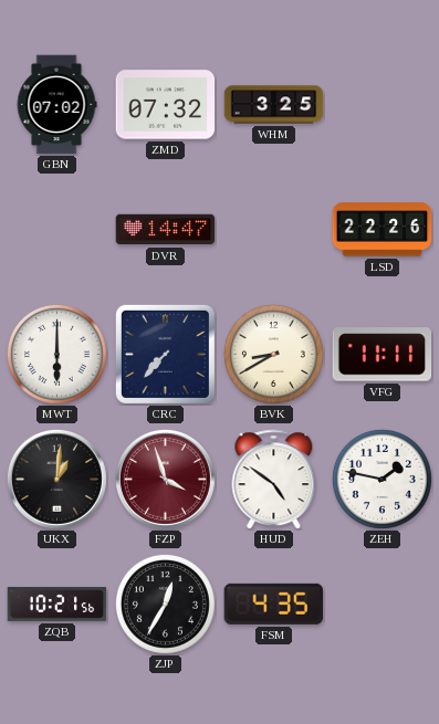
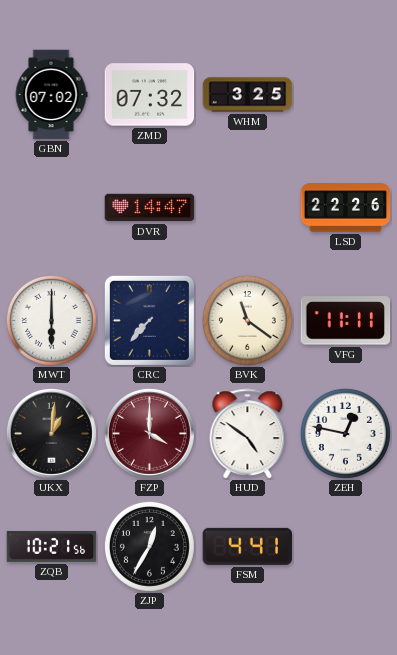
BVK: 8:40 -> 11:21 (247, 320)
FZP: 3:57 -> 4:00 (149, 433)
ZEH: 1:47 -> 12:47 (345, 433)
FSM: 4:35 -> 4:41 (248, 546)
